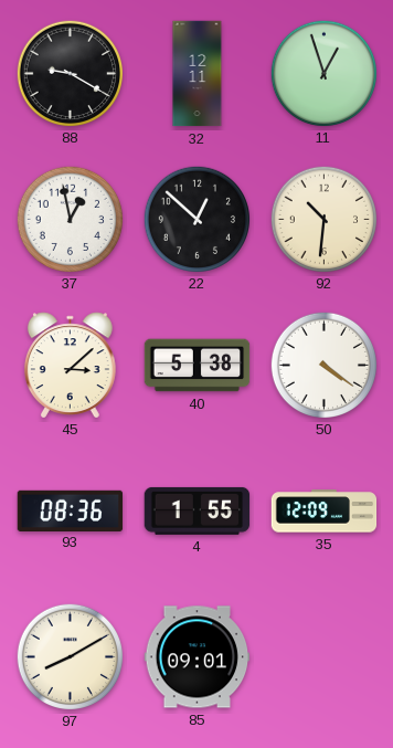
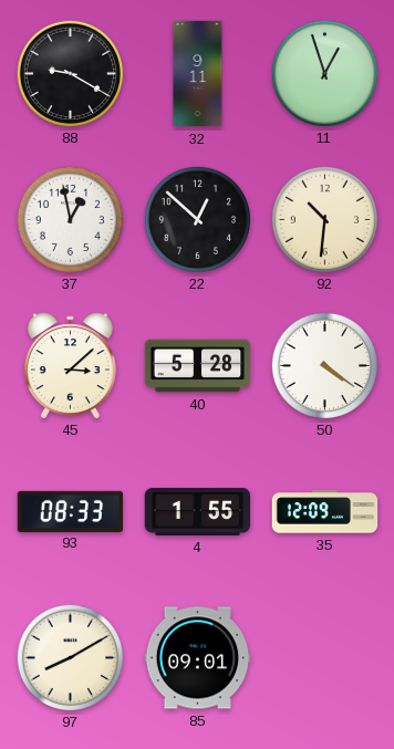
32: 12:11 -> 9:11 (198, 74)
40: 5:38 -> 5:28 (198, 366)
93: 08:36 -> 08:33 (71, 511)
